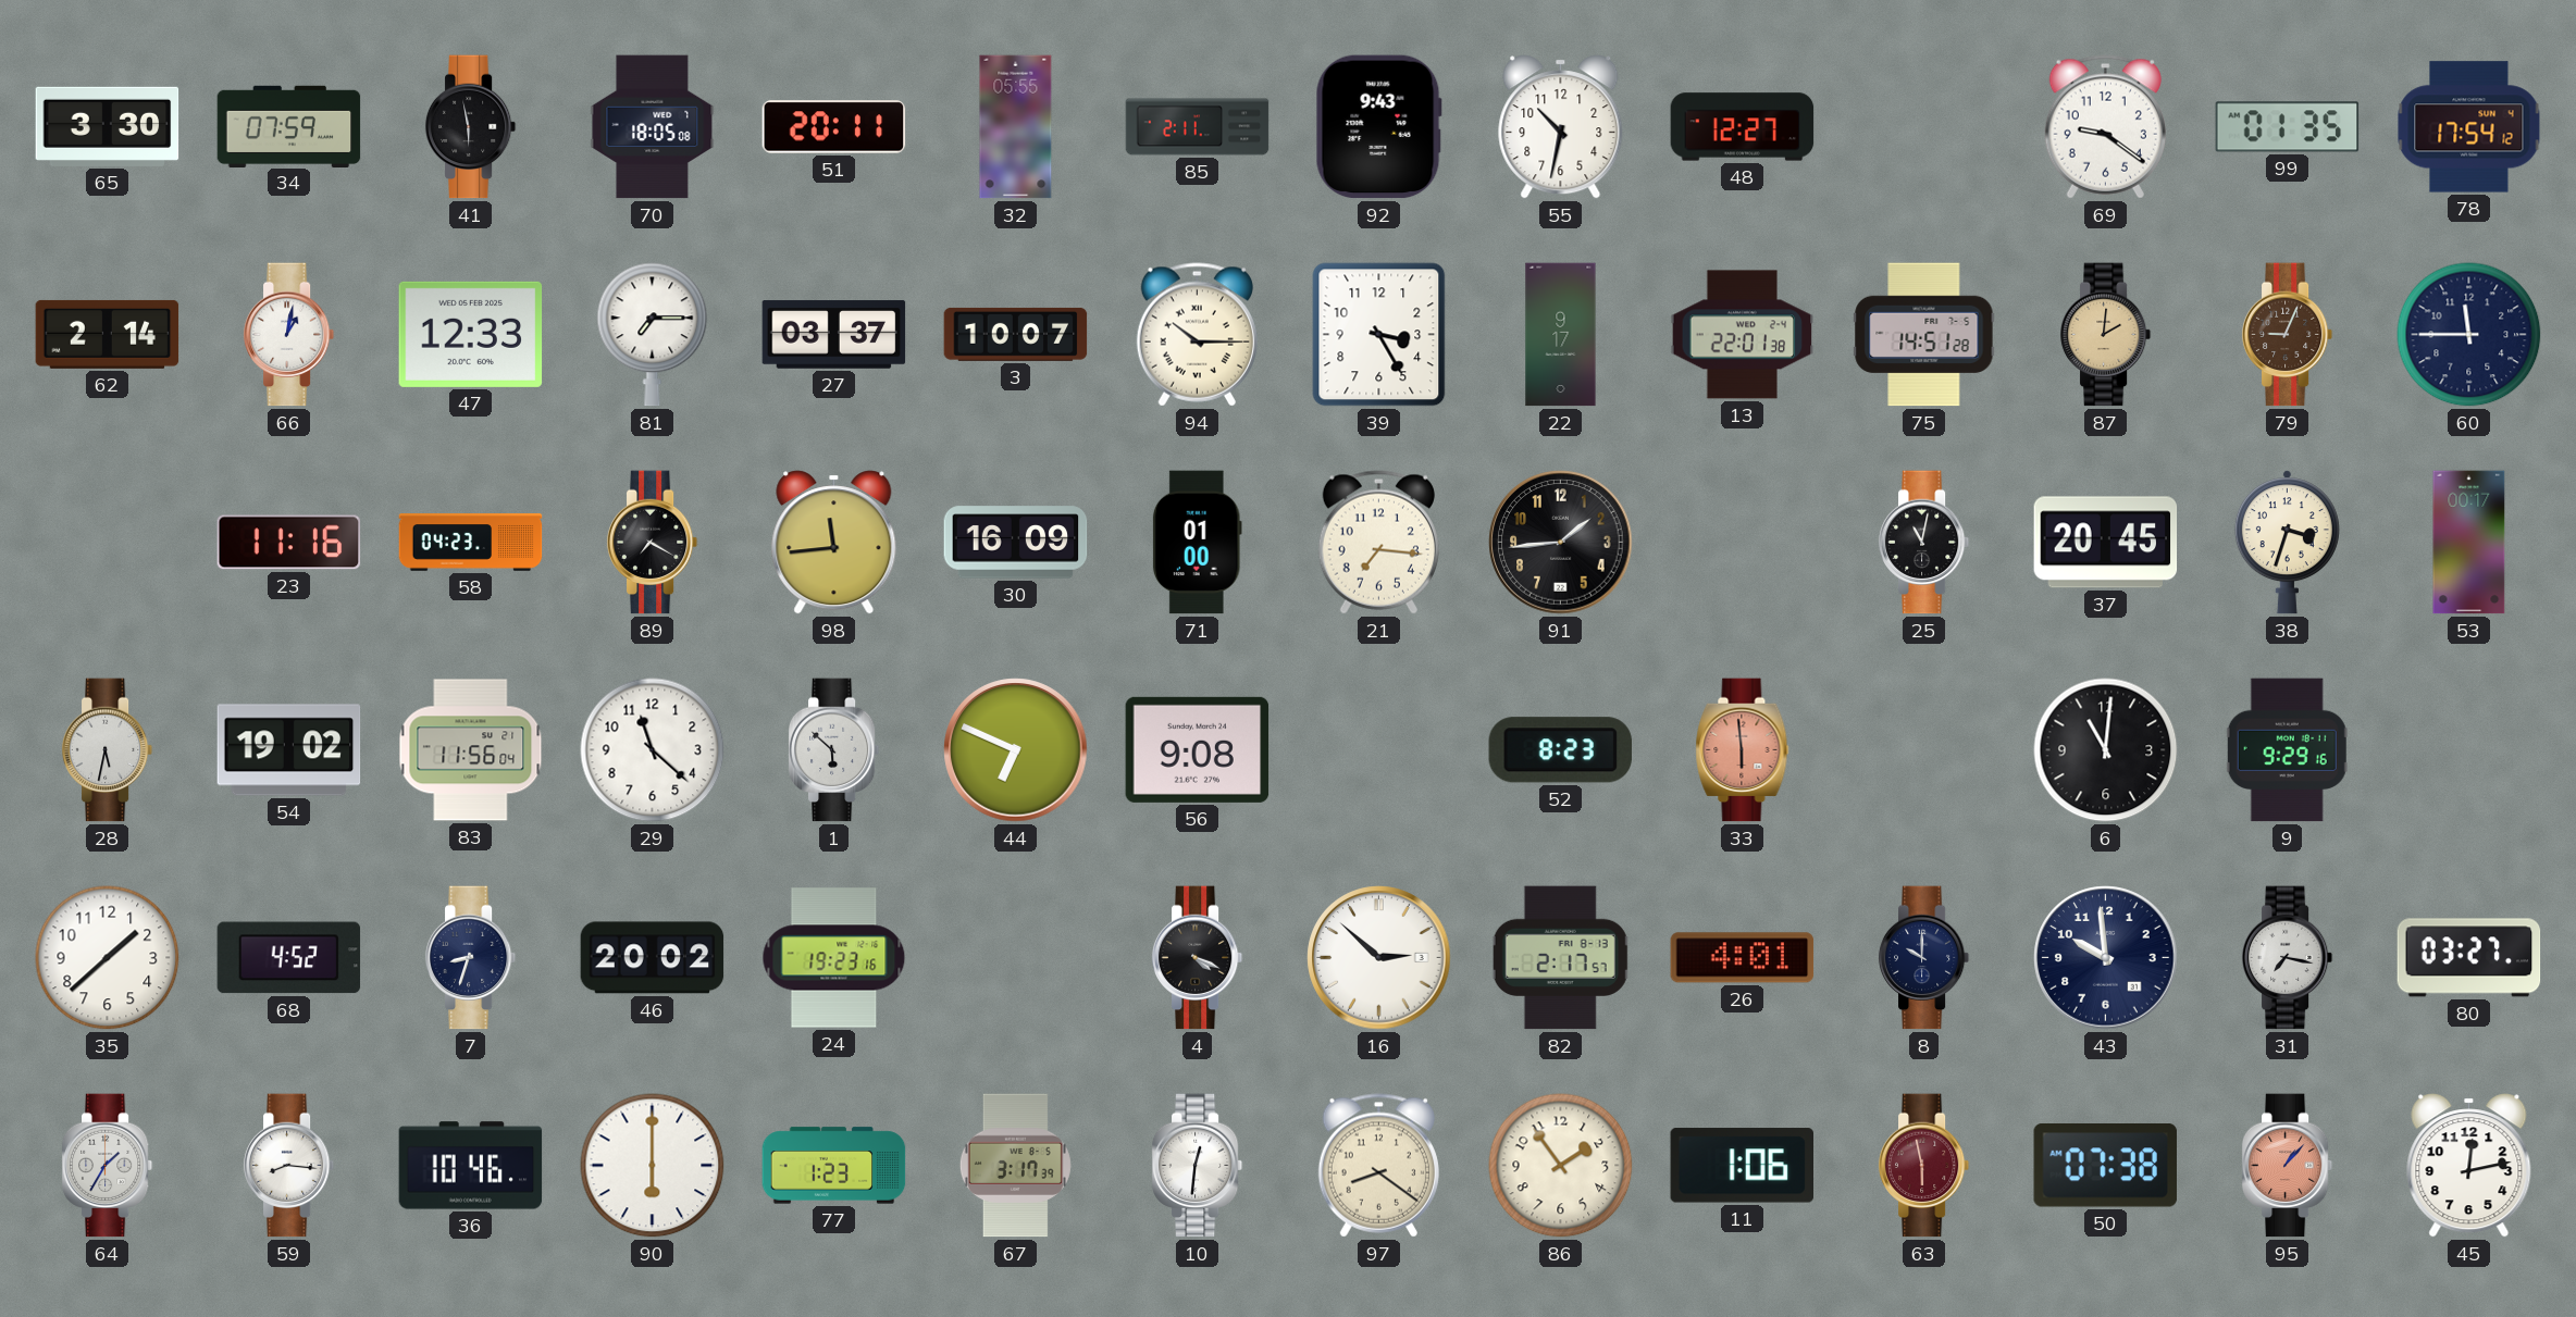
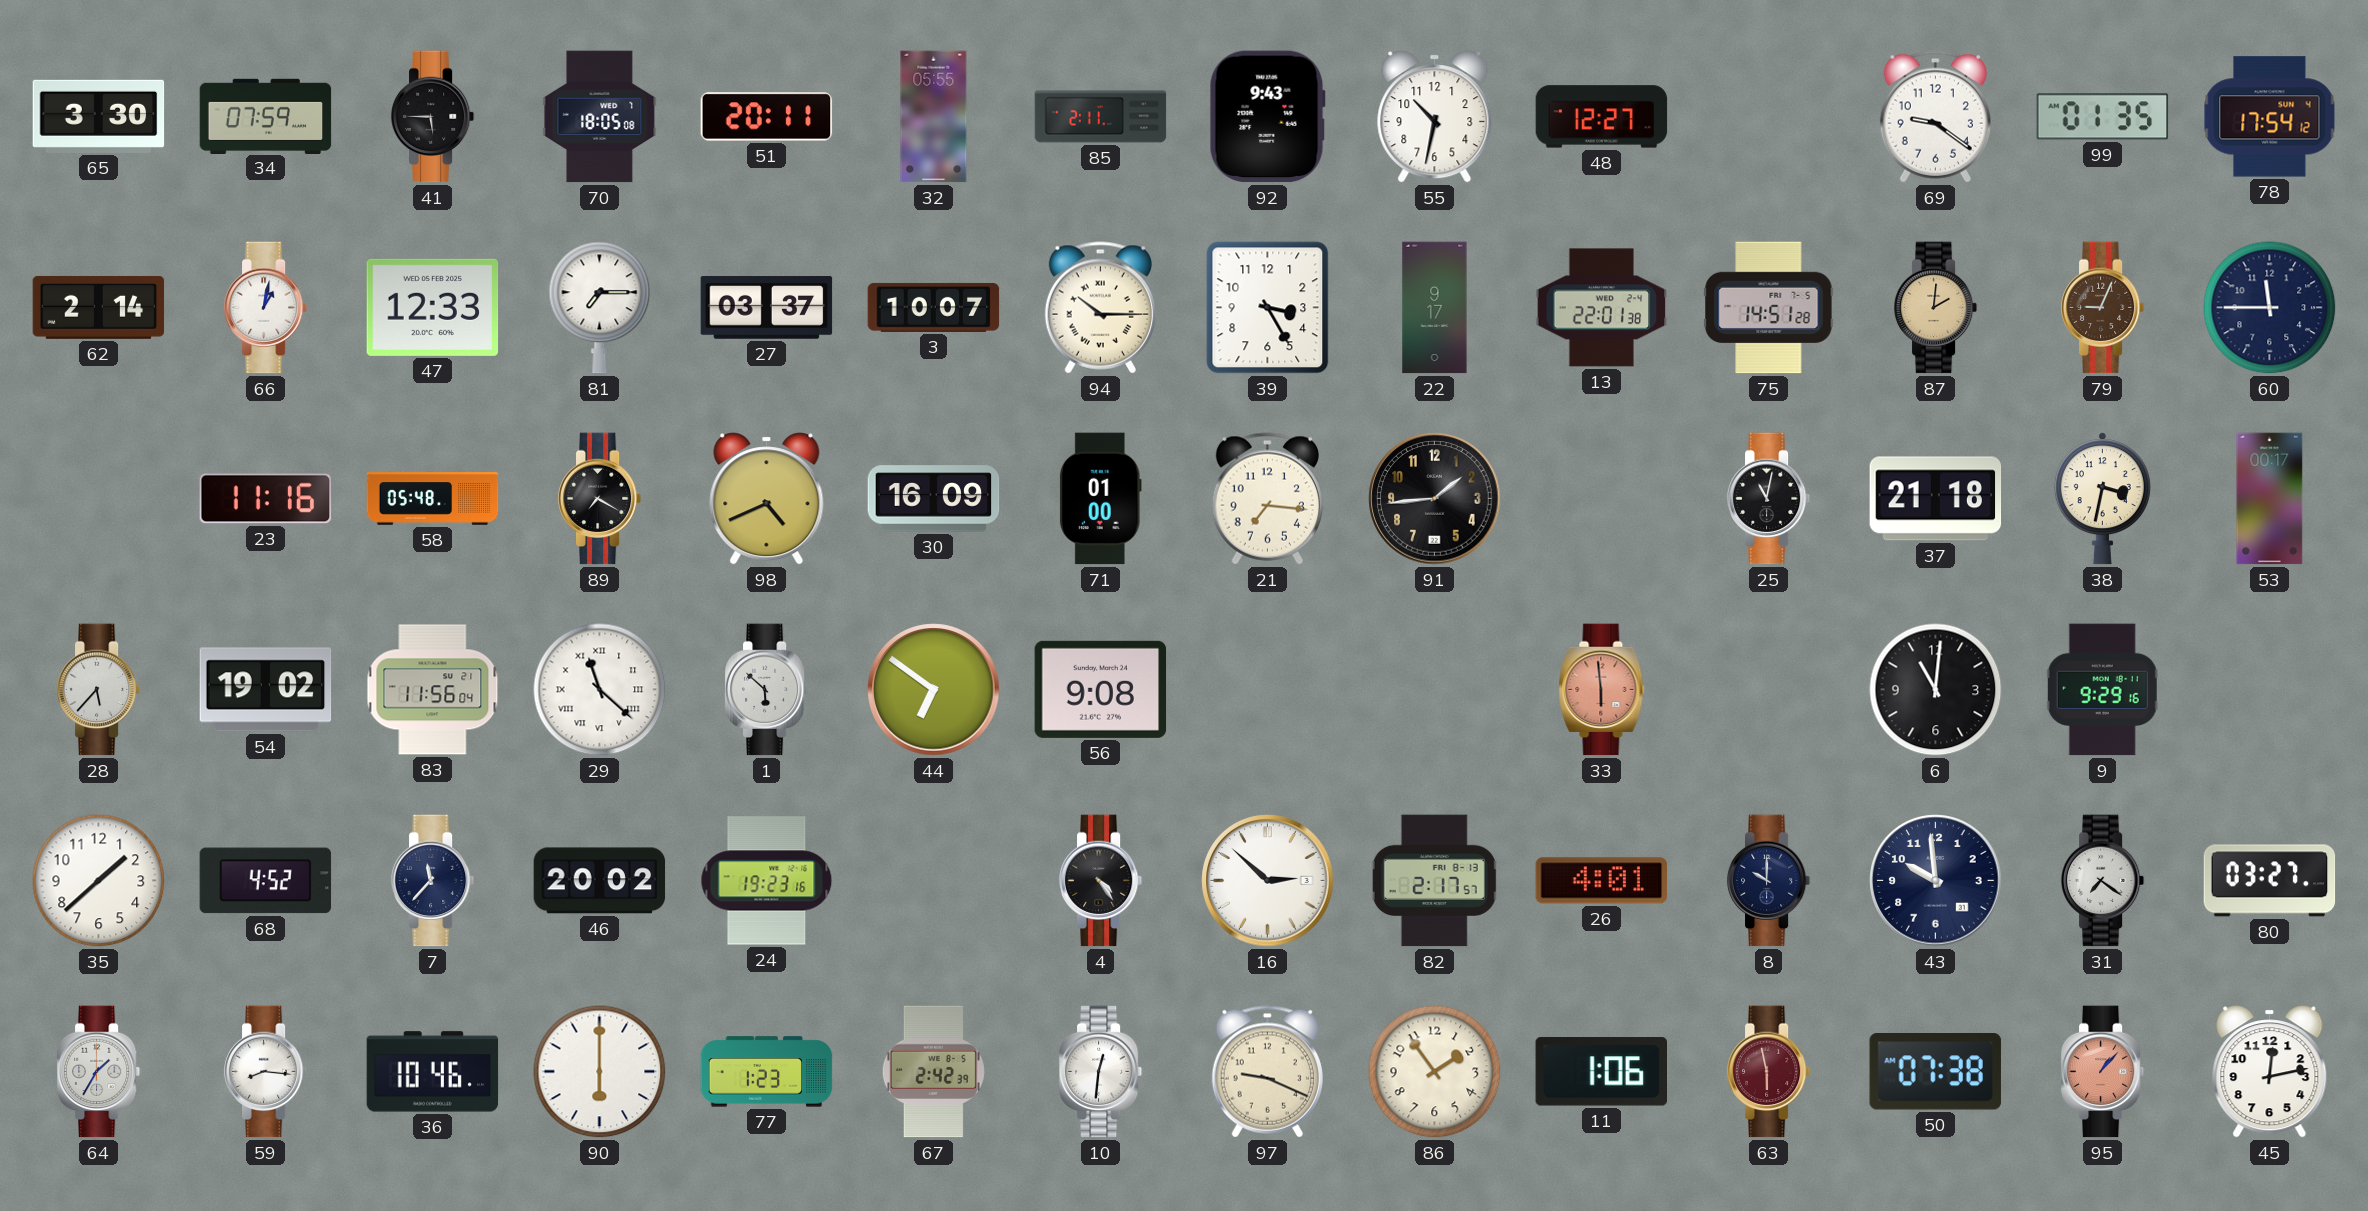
41: 5:58 -> 5:45 (433, 117)
58: 04:23 -> 05:48 (433, 499)
98: 11:44 -> 4:41 (767, 499)
37: 20:45 -> 21:18 (1936, 499)
38: 3:33 -> 3:32 (2102, 499)
28: 5:32 -> 5:37 (99, 690)
29 numerals: Arabic -> Roman (600, 690)
44: 6:49 -> 6:51 (934, 690)
52: 8:23 -> none (1560, 750)
7: 8:33 -> 11:37 (433, 881)
4: 4:19 -> 4:24 (1101, 881)
31: 7:17 -> 7:21 (2103, 881)
67: 3:17 -> 2:42 (933, 1072)
97: 8:21 -> 9:19 (1267, 1072)
